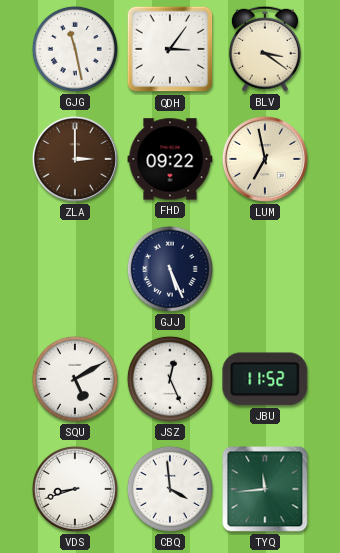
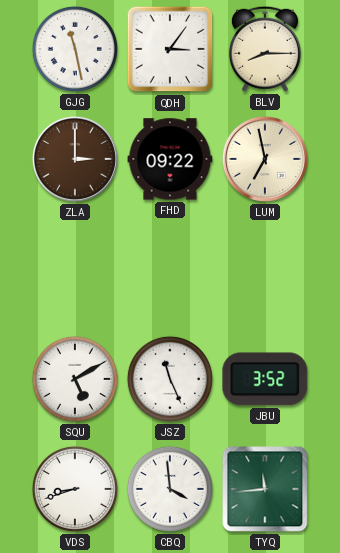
BLV: 3:21 -> 8:15 (265, 49)
GJJ: 5:26 -> none (170, 269)
JSZ: 12:26 -> 11:26 (170, 379)
JBU: 11:52 -> 3:52 (265, 379)
